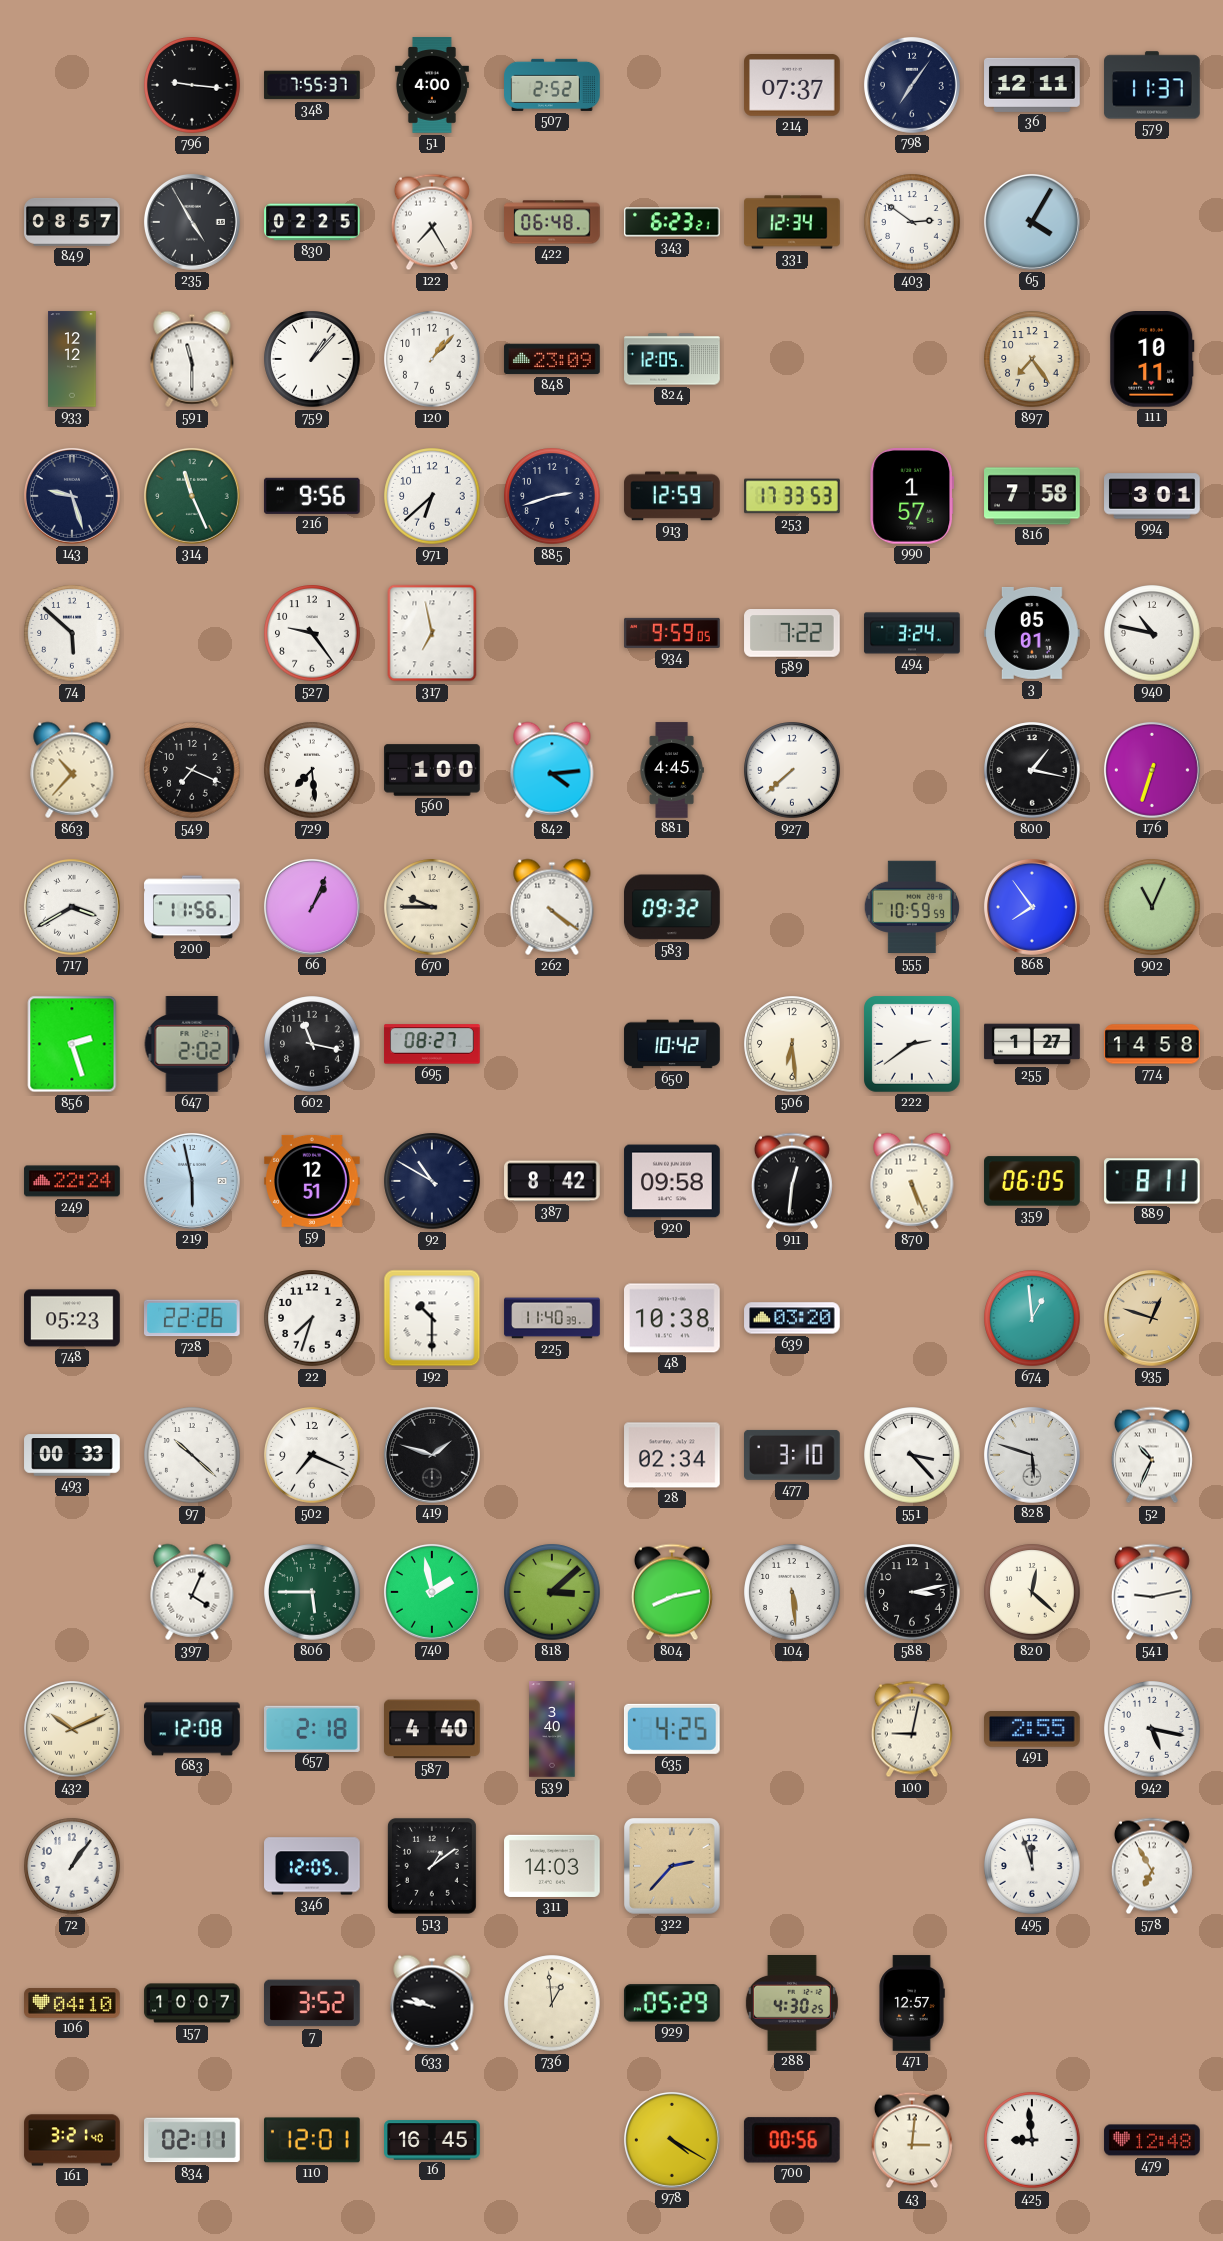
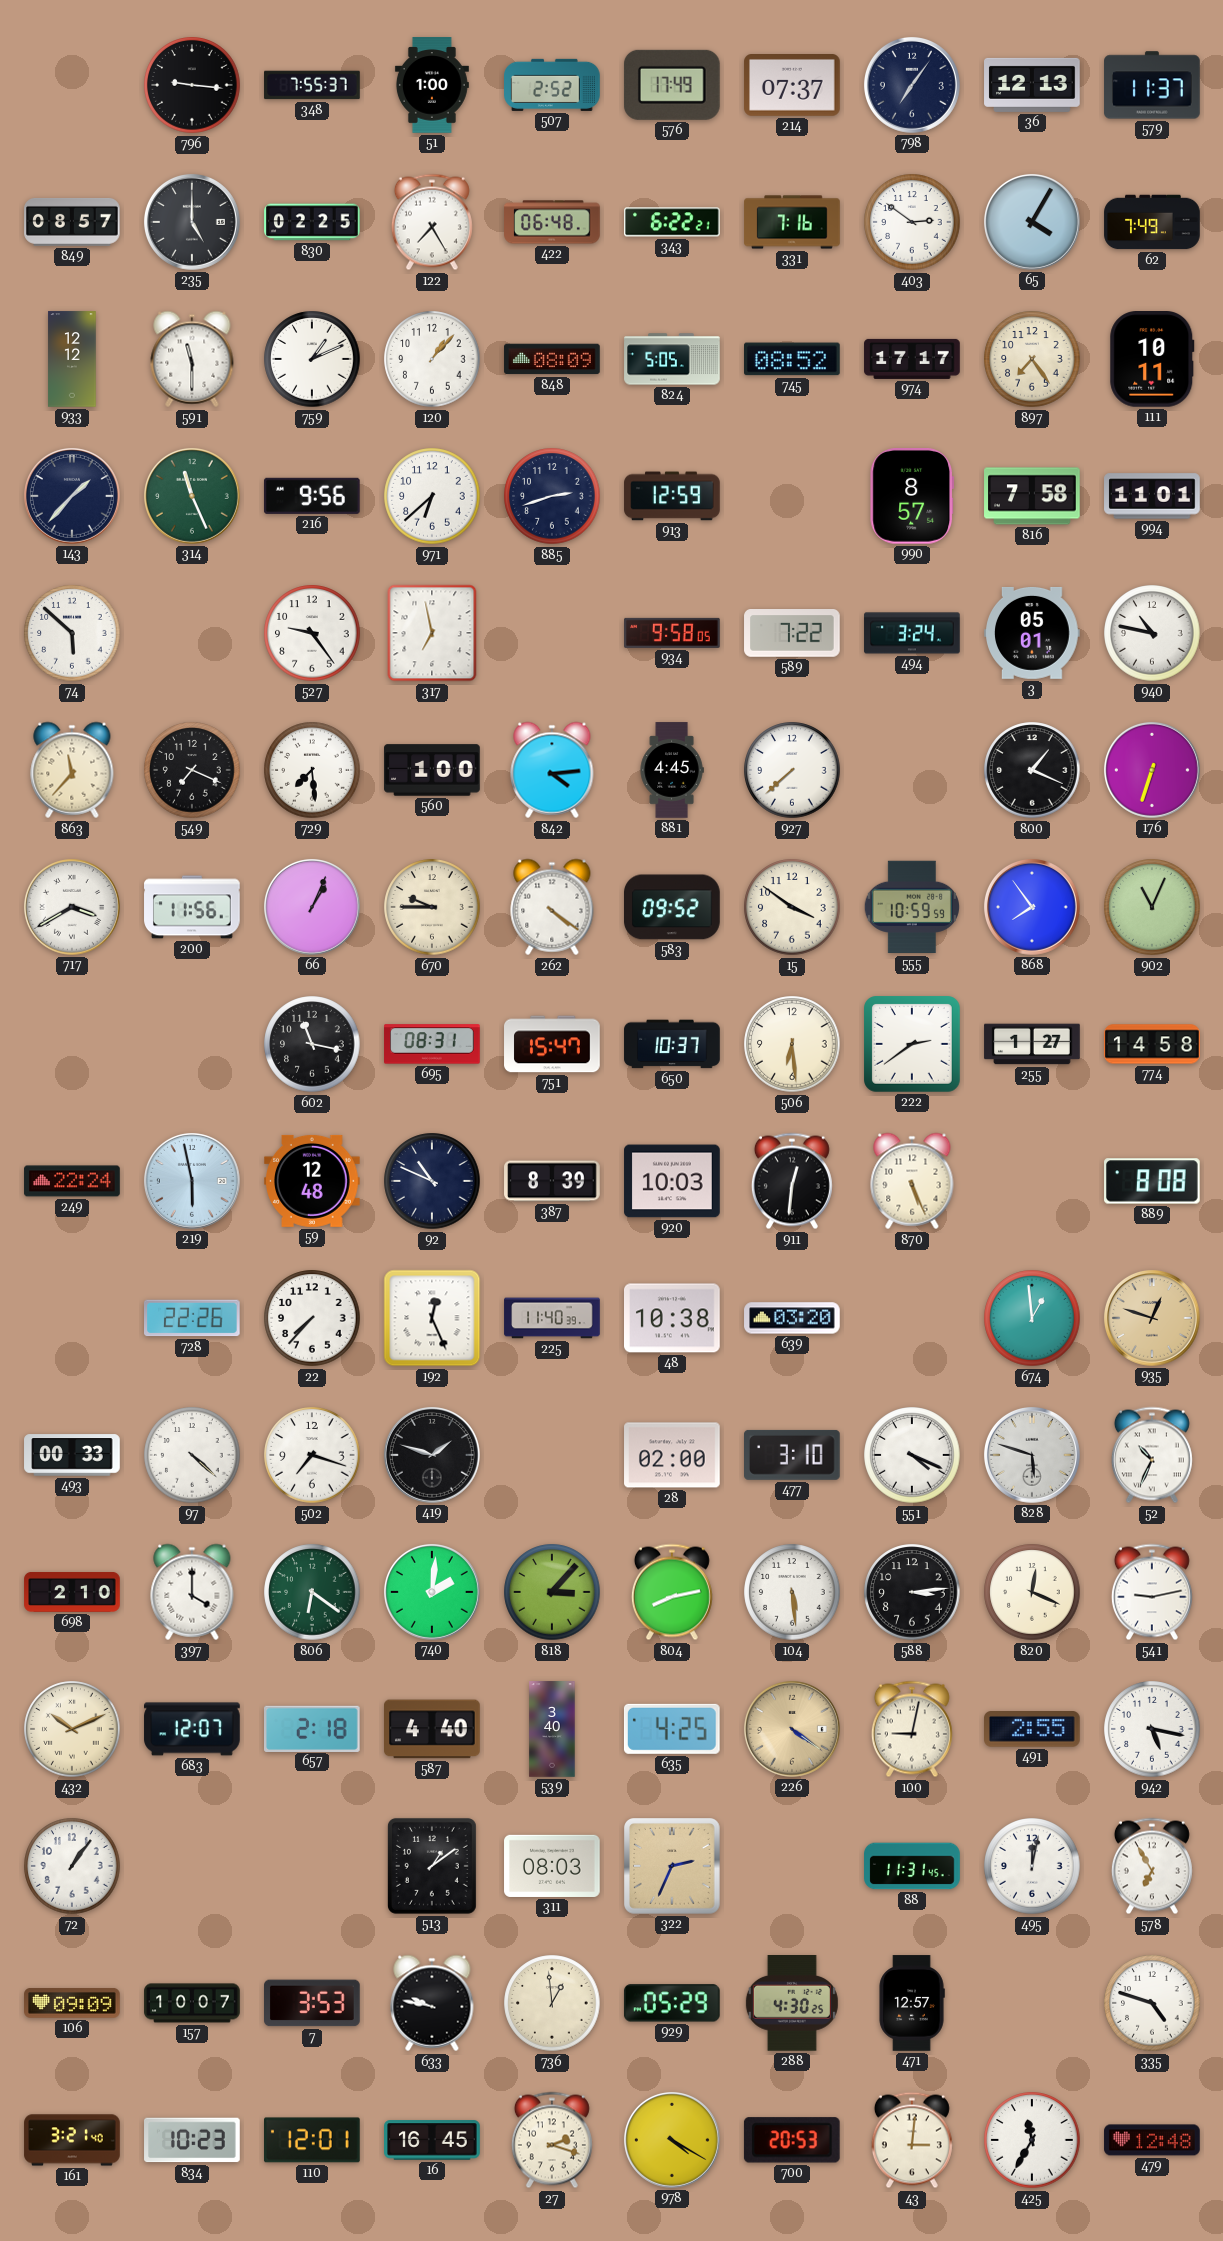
51: 4:00 -> 1:00 (432, 85)
576: none -> 17:49 (672, 85)
36: 12:11 -> 12:13 (1032, 85)
235: 4:55 -> 5:00 (192, 222)
343: 6:23 -> 6:22 (673, 222)
331: 12:34 -> 7:16 (792, 222)
62: none -> 7:49 (1152, 222)
759: 1:07 -> 1:11 (312, 359)
848: 23:09 -> 08:09 (552, 359)
824: 12:05 -> 5:05 (672, 359)
745: none -> 08:52 (793, 359)
974: none -> 17:17 (912, 359)
143: 9:27 -> 1:37 (72, 496)
253: 17:33 -> none (792, 496)
990: 1:57 -> 8:57 (912, 497)
994: 3:01 -> 11:01 (1152, 496)
934: 9:59 -> 9:58 (672, 633)
863: 10:37 -> 11:37 (72, 770)
800: 1:17 -> 1:19 (1032, 770)
583: 09:32 -> 09:52 (673, 907)
15: none -> 3:51 (792, 907)
856: 2:27 -> none (72, 1044)
647: 2:02 -> none (192, 1045)
695: 08:27 -> 08:31 (432, 1044)
751: none -> 15:47 (552, 1044)
650: 10:42 -> 10:37 (672, 1044)
59: 12:51 -> 12:48 (312, 1181)
92: 10:50 -> 10:49 (432, 1181)
387: 8:42 -> 8:39 (552, 1181)
920: 09:58 -> 10:03 (672, 1181)
359: 06:05 -> none (1032, 1181)
889: 8:11 -> 8:08 (1152, 1181)
748: 05:23 -> none (72, 1318)
22: 7:33 -> 7:37 (312, 1318)
192: 10:30 -> 12:26 (432, 1318)
97: 10:22 -> 4:22 (192, 1455)
502: 7:19 -> 7:18 (312, 1455)
28: 02:34 -> 02:00 (672, 1455)
551: 3:23 -> 4:19 (912, 1455)
698: none -> 2:10 (72, 1593)
397: 4:04 -> 4:00 (192, 1592)
806: 5:45 -> 6:21 (312, 1592)
740: 1:58 -> 2:01 (432, 1592)
818: 3:08 -> 3:07 (552, 1592)
588: 3:13 -> 3:14 (912, 1592)
820: 12:22 -> 12:19 (1032, 1592)
683: 12:08 -> 12:07 (192, 1729)
226: none -> 4:21 (792, 1729)
346: 12:05 -> none (312, 1866)
311: 14:03 -> 08:03 (552, 1866)
322: 2:37 -> 2:34 (673, 1867)
88: none -> 11:31 (912, 1866)
495: 11:57 -> 12:02 (1032, 1866)
106: 04:10 -> 09:09 (72, 2004)
7: 3:52 -> 3:53 (313, 2003)
335: none -> 4:48 (1152, 2003)
834: 02:11 -> 10:23 (192, 2140)
27: none -> 2:18 (552, 2140)
700: 00:56 -> 20:53 (792, 2140)
425: 8:59 -> 11:35 (1032, 2140)
